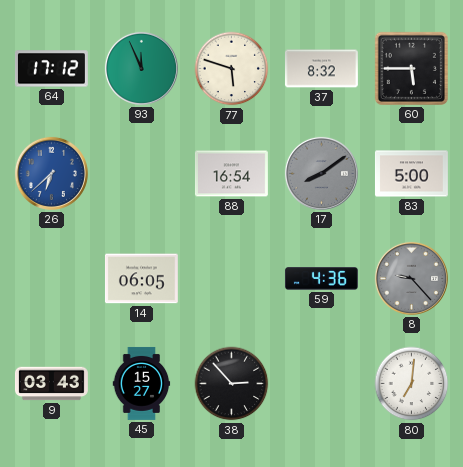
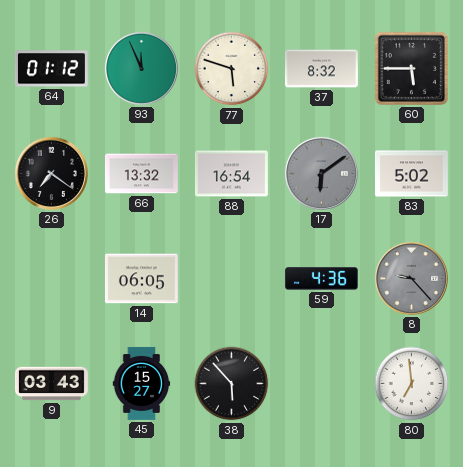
64: 17:12 -> 01:12 (51, 69)
26: 6:38 -> 7:21 (51, 173)
26 dial: blue -> black (51, 173)
66: none -> 13:32 (141, 174)
17: 8:09 -> 6:09 (321, 173)
83: 5:00 -> 5:02 (411, 174)
38: 2:53 -> 5:53 (232, 384)
80: 7:01 -> 6:59 (412, 384)
